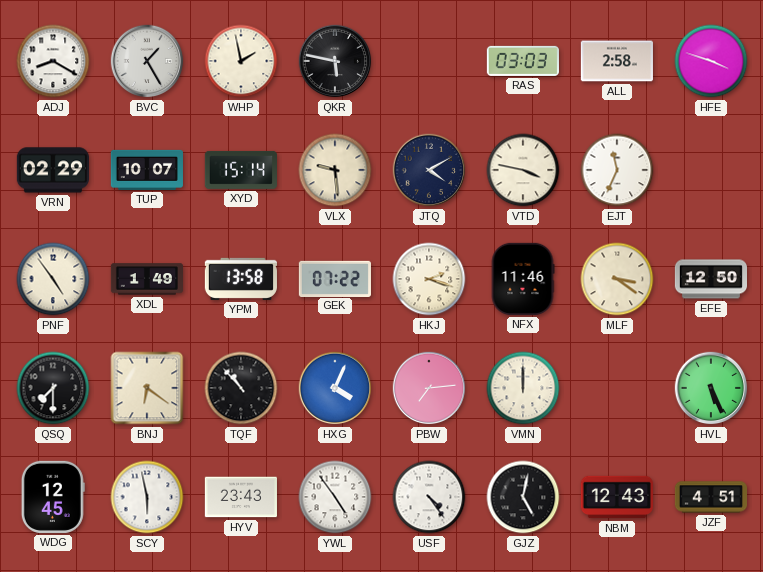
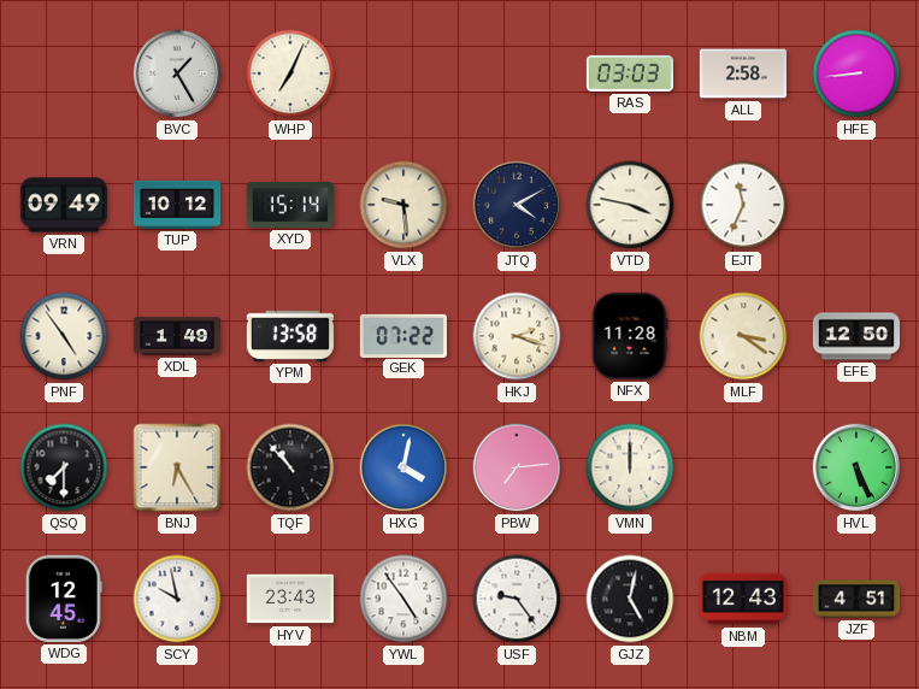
ADJ: 8:20 -> none (53, 61)
WHP: 1:58 -> 7:04 (290, 73)
QKR: 5:47 -> none (335, 61)
HFE: 3:48 -> 8:44 (856, 73)
VRN: 02:29 -> 09:49 (64, 205)
TUP: 10:07 -> 10:12 (177, 205)
NFX: 11:46 -> 11:28 (630, 336)
BNJ: 6:21 -> 6:25 (177, 467)
HXG: 4:04 -> 4:02 (403, 467)
SCY: 5:58 -> 9:58 (177, 599)
USF: 4:24 -> 9:24 (517, 599)
